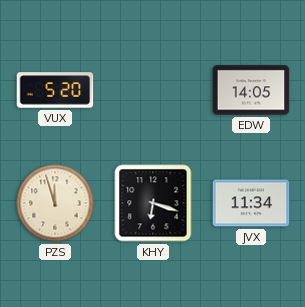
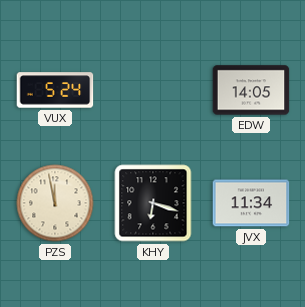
VUX: 5:20 -> 5:24 (55, 90)
PZS: 11:57 -> 11:58 (55, 203)
